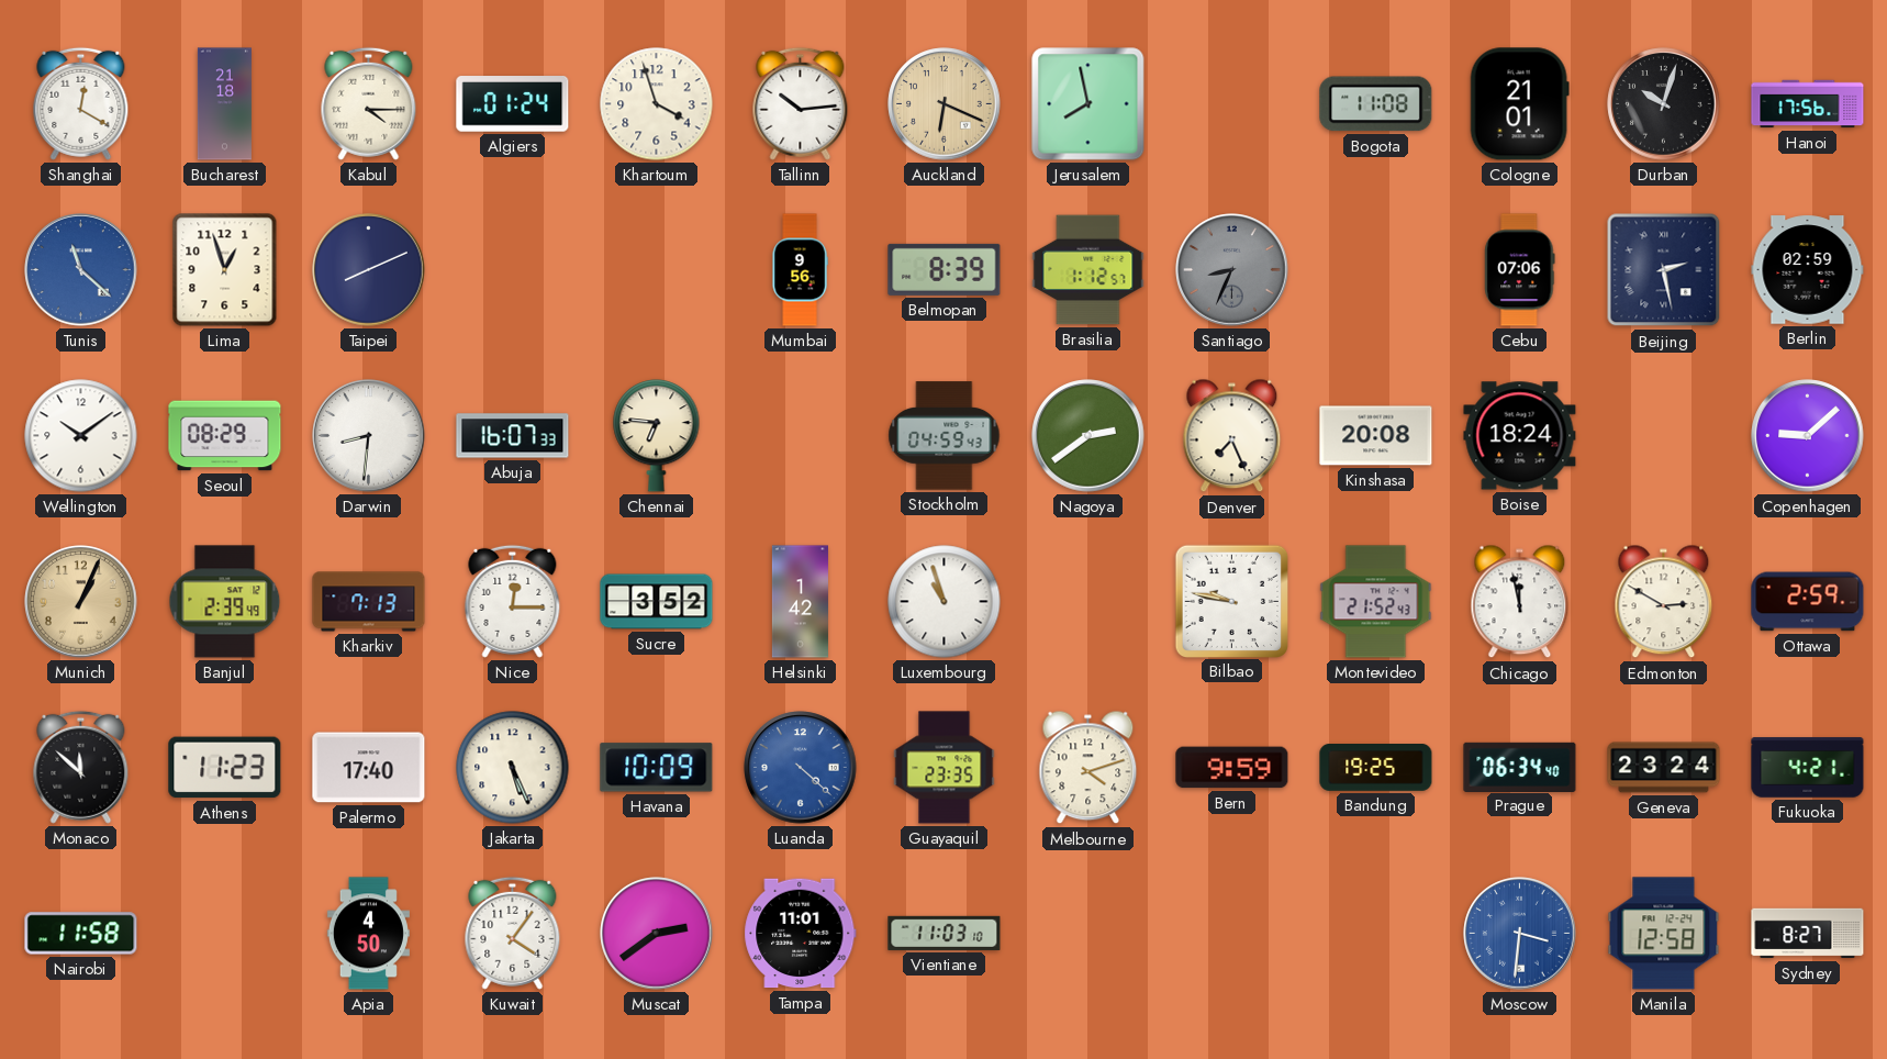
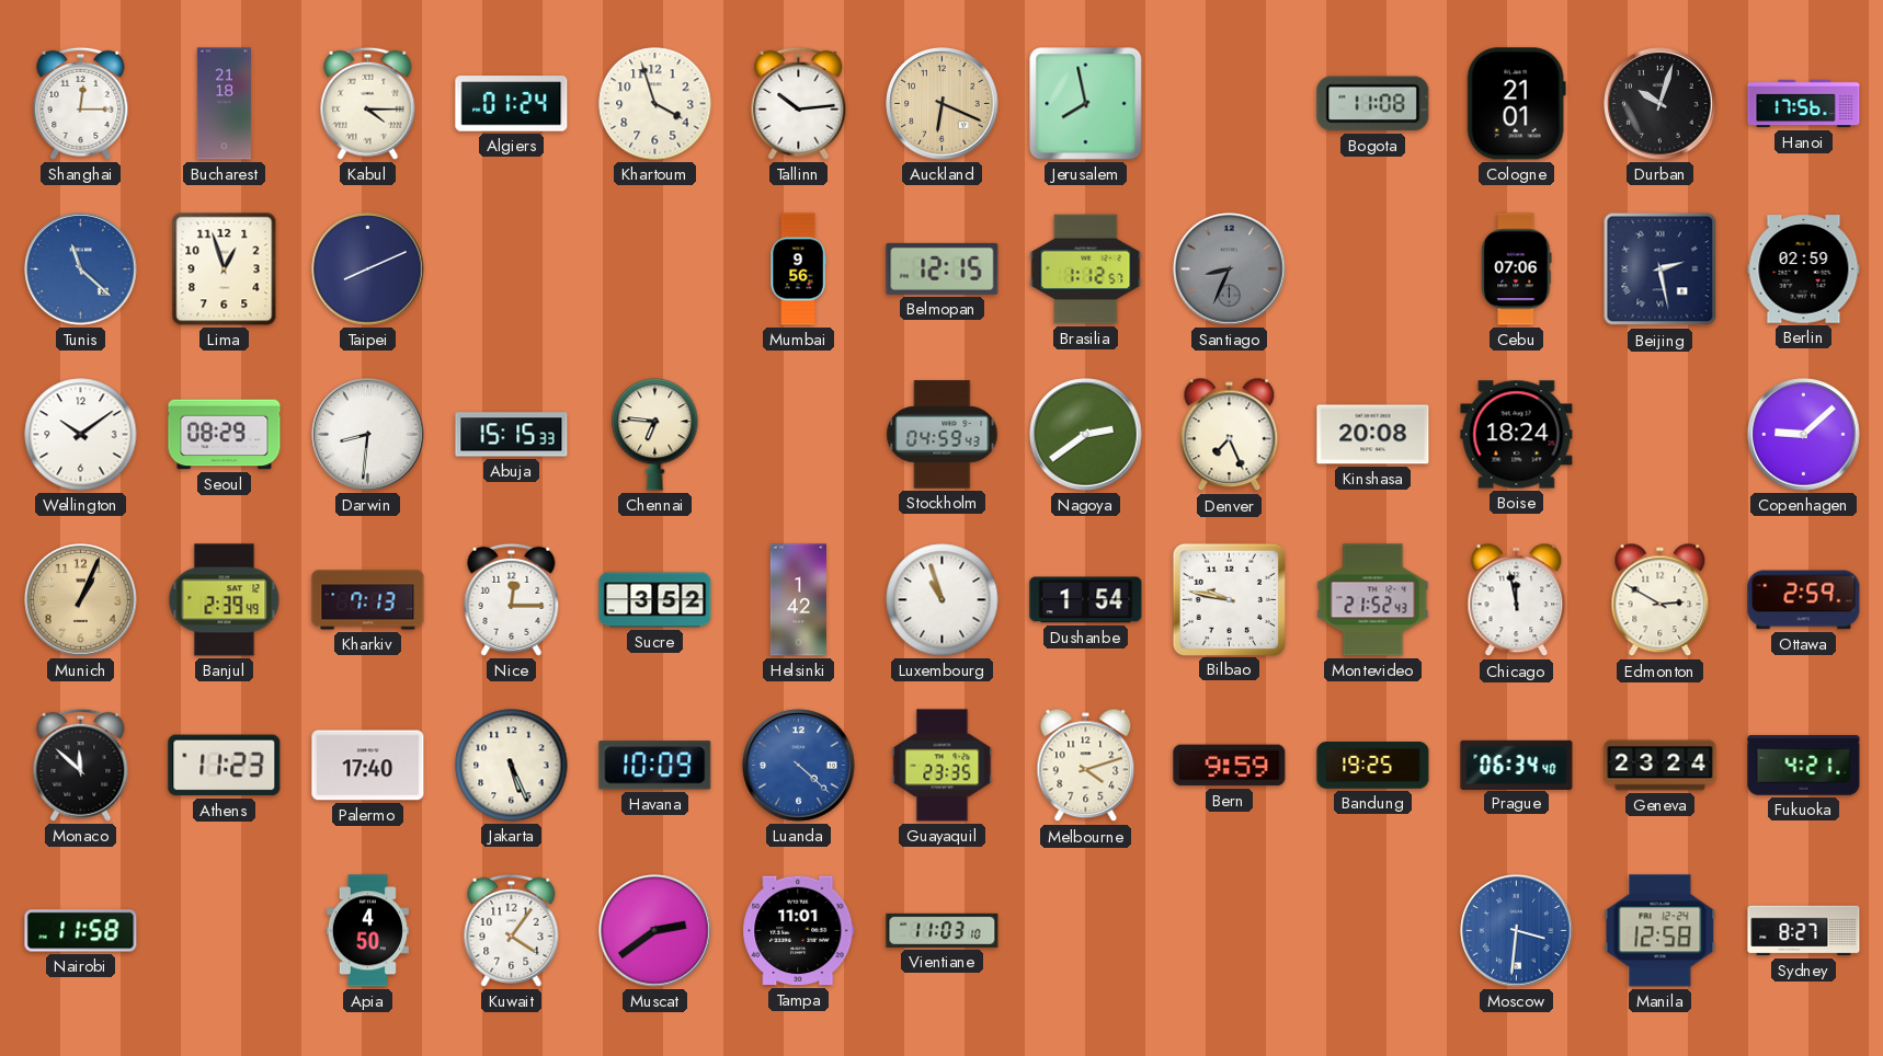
Shanghai: 12:20 -> 12:15 (81, 103)
Belmopan: 8:39 -> 12:15 (943, 268)
Abuja: 16:07 -> 15:15 (512, 435)
Dushanbe: none -> 1:54 (1086, 600)
